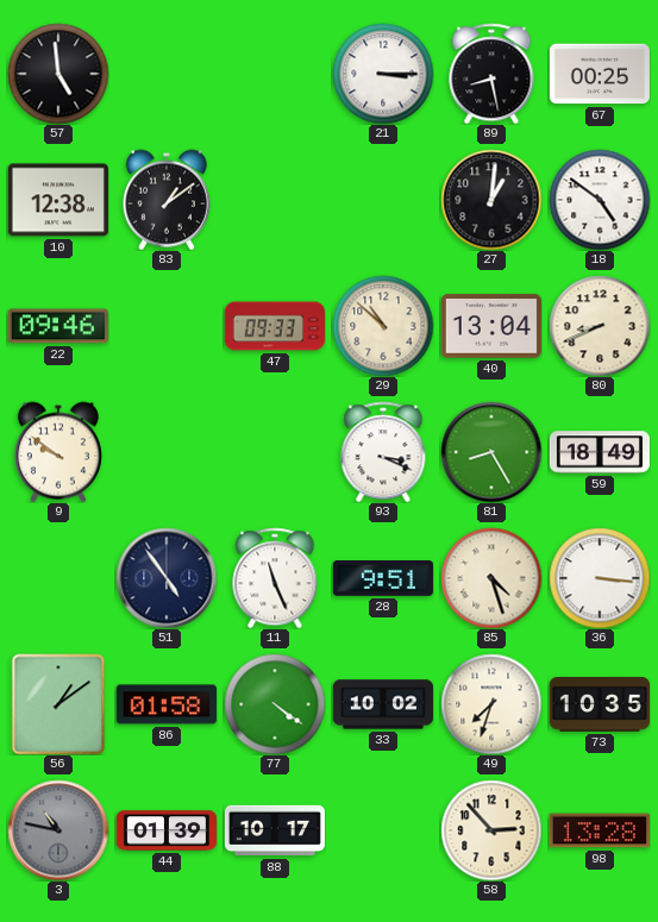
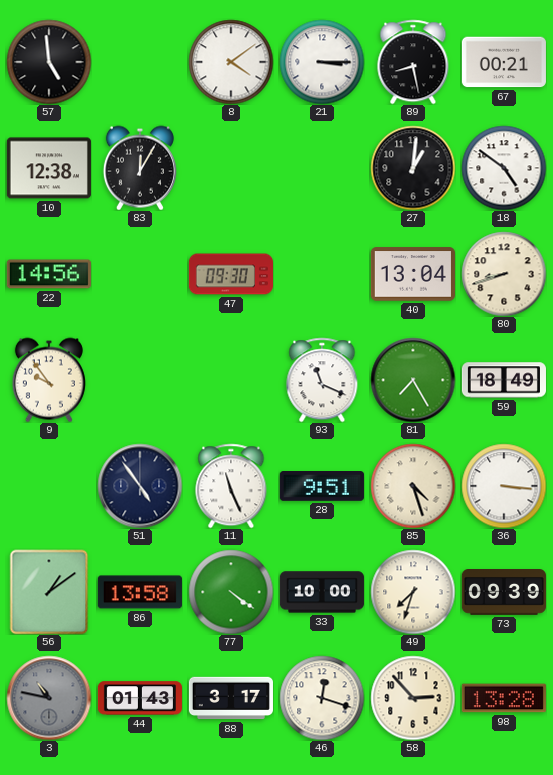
8: none -> 4:09 (231, 62)
67: 00:25 -> 00:21 (504, 62)
83: 1:09 -> 12:05 (140, 168)
22: 09:46 -> 14:56 (49, 274)
47: 09:33 -> 09:30 (231, 274)
29: 10:52 -> none (383, 326)
80: 8:41 -> 8:42 (504, 274)
9: 9:51 -> 9:54 (49, 380)
93: 3:19 -> 11:19 (322, 380)
81: 8:25 -> 7:25 (413, 380)
86: 01:58 -> 13:58 (140, 592)
33: 10:02 -> 10:00 (322, 592)
73: 10:35 -> 09:39 (504, 592)
44: 01:39 -> 01:43 (140, 698)
88: 10:17 -> 3:17 (231, 698)
46: none -> 12:18 (322, 698)
